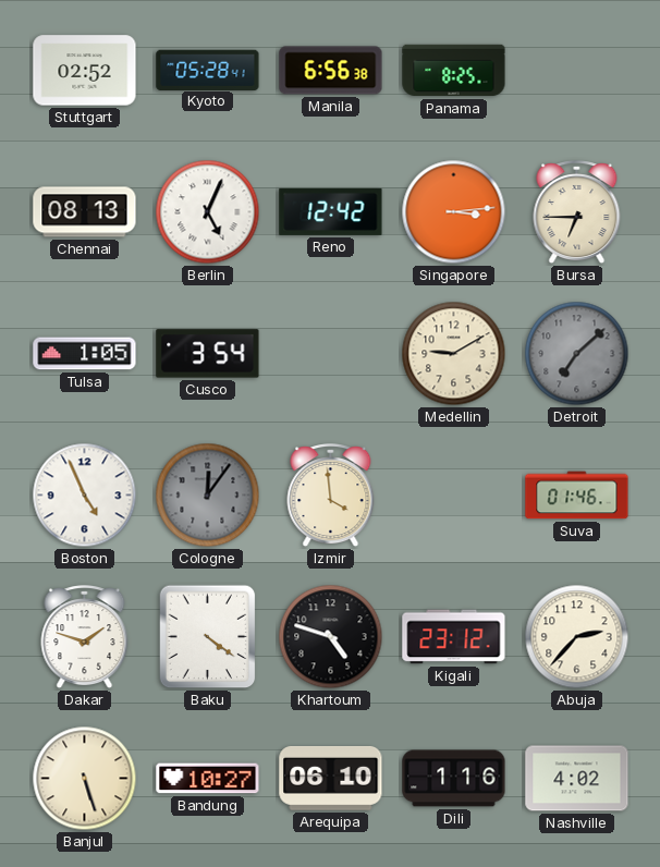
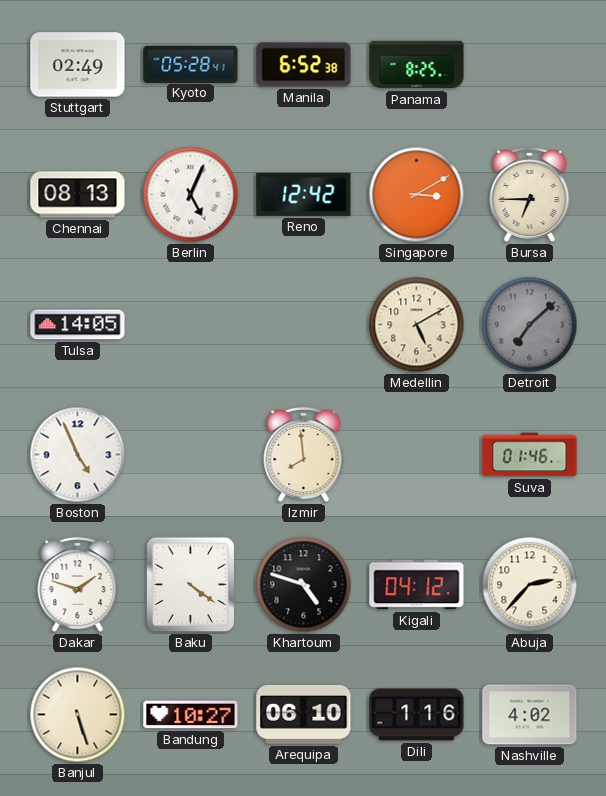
Stuttgart: 02:52 -> 02:49 (78, 65)
Manila: 6:56 -> 6:52 (304, 65)
Singapore: 3:14 -> 3:10 (417, 195)
Tulsa: 1:05 -> 14:05 (78, 325)
Cusco: 3:54 -> none (208, 354)
Medellin: 9:10 -> 5:10 (417, 325)
Cologne: 12:06 -> none (208, 496)
Izmir: 3:59 -> 7:59 (304, 456)
Kigali: 23:12 -> 04:12 (417, 585)
